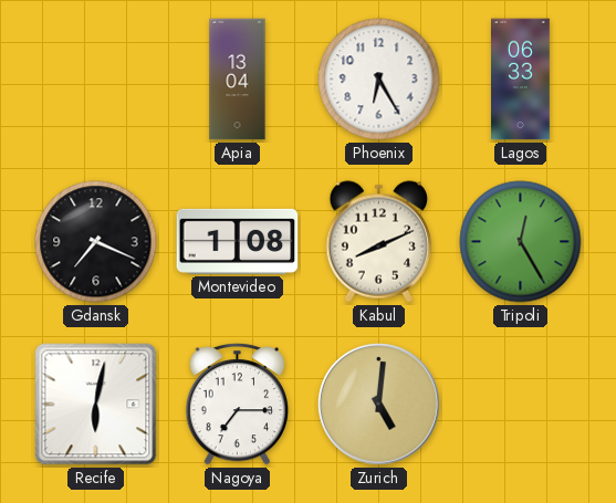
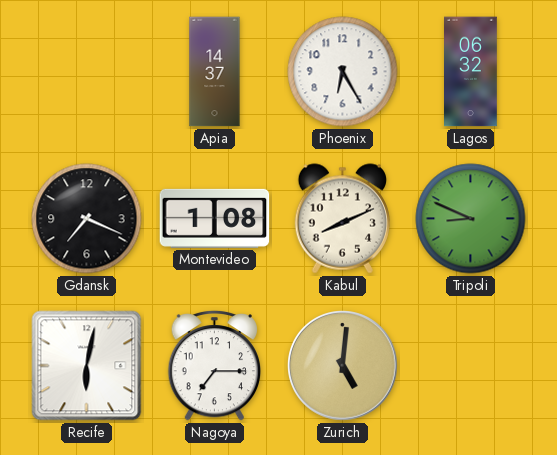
Apia: 13:04 -> 14:37 (215, 72)
Lagos: 06:33 -> 06:32 (471, 72)
Tripoli: 12:25 -> 8:49 (471, 219)
